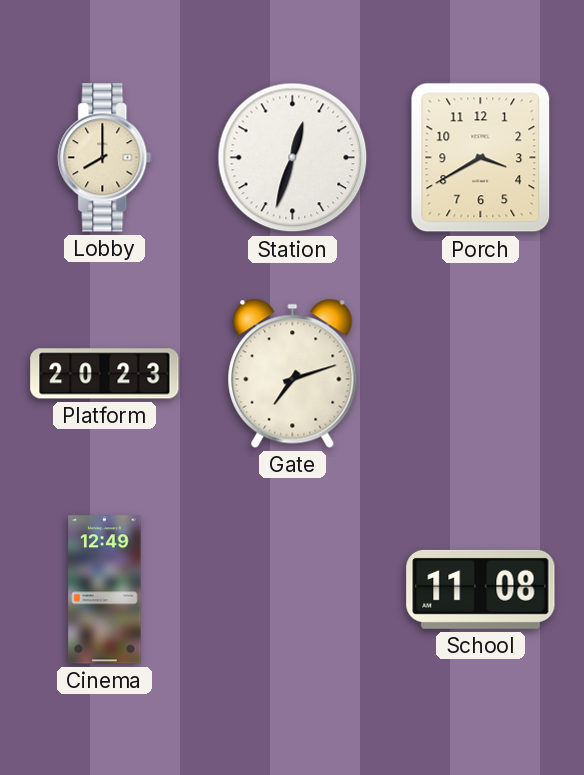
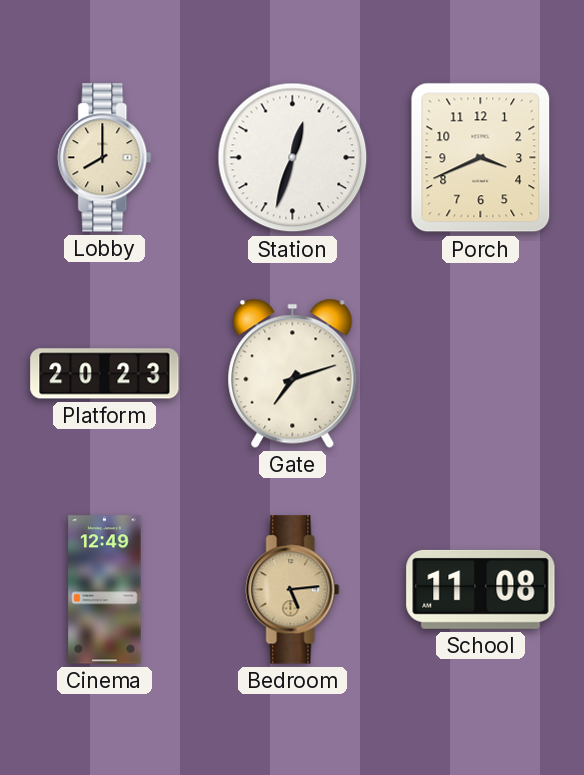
Porch: 3:40 -> 3:41 (481, 158)
Bedroom: none -> 5:14 (293, 590)
